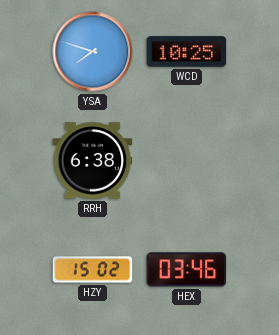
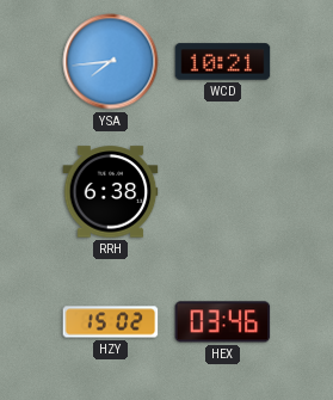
YSA: 7:48 -> 7:44 (111, 62)
WCD: 10:25 -> 10:21 (223, 62)
